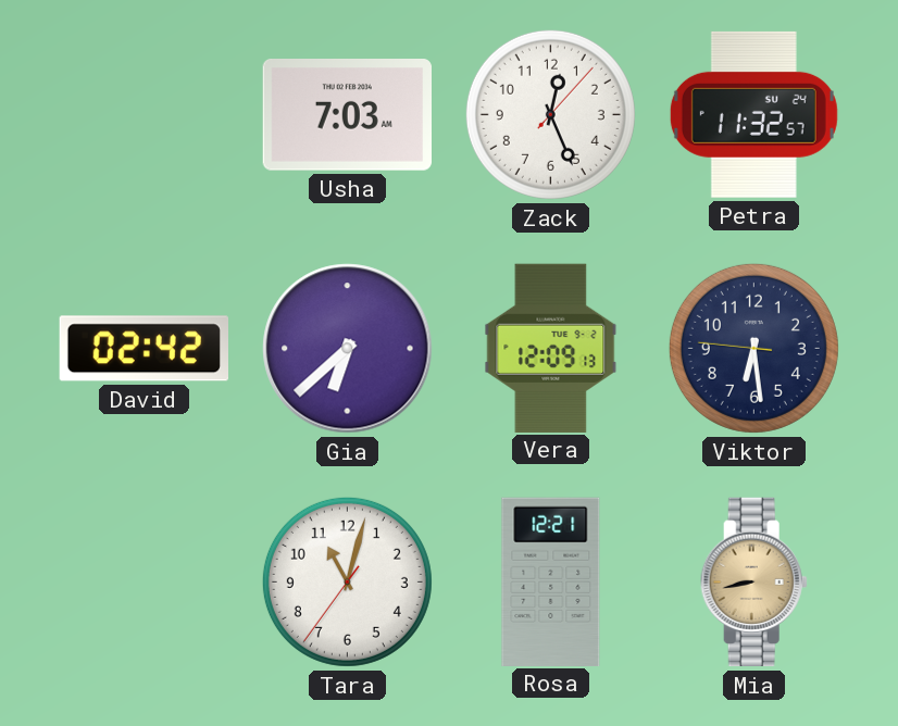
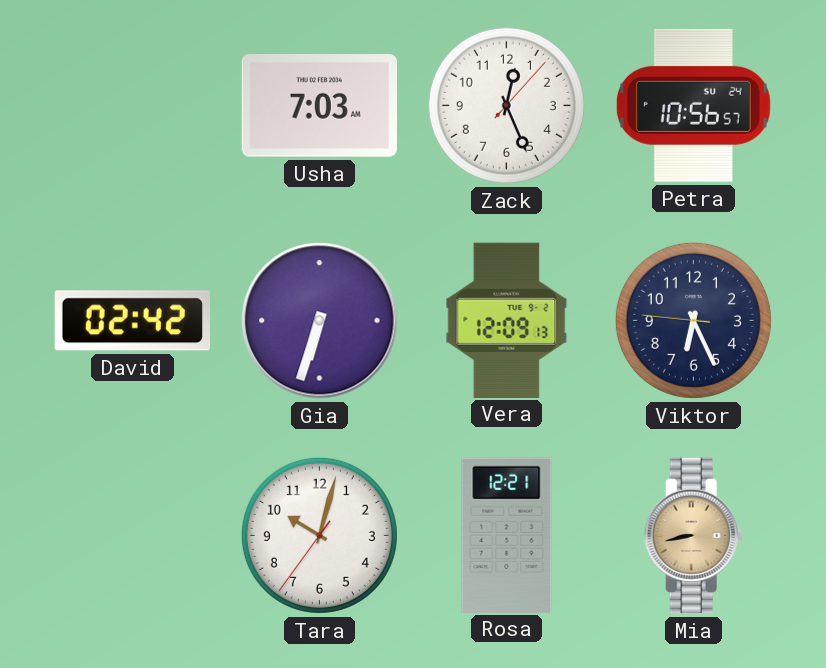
Petra: 11:32 -> 10:56 (693, 105)
Gia: 6:38 -> 6:33 (320, 321)
Viktor: 6:28 -> 6:25 (693, 320)
Tara: 11:02 -> 10:02 (319, 535)
